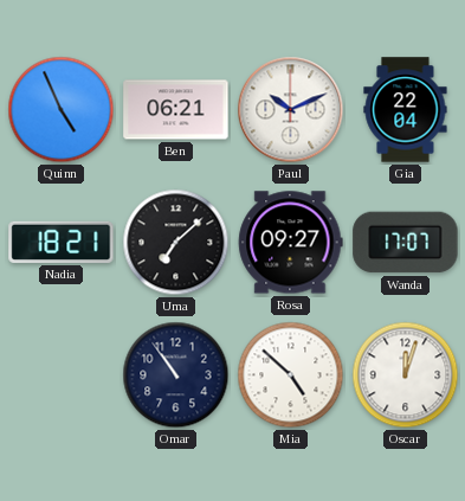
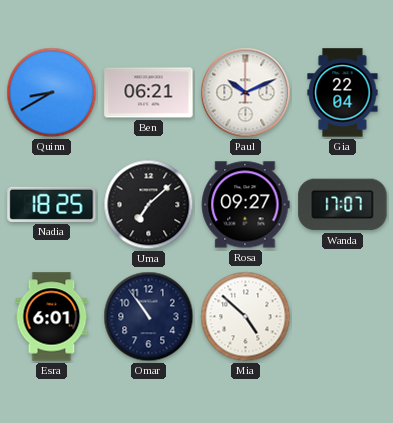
Quinn: 4:56 -> 8:40 (52, 93)
Nadia: 18:21 -> 18:25 (52, 204)
Esra: none -> 6:01 (52, 317)
Oscar: 12:03 -> none (406, 375)
